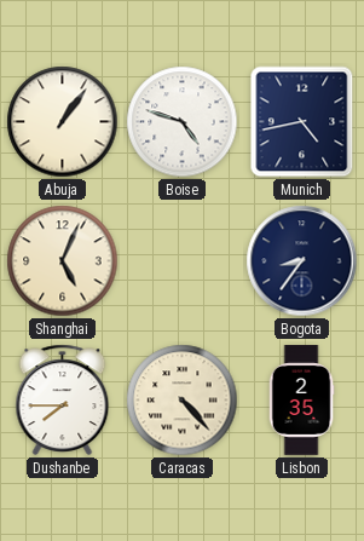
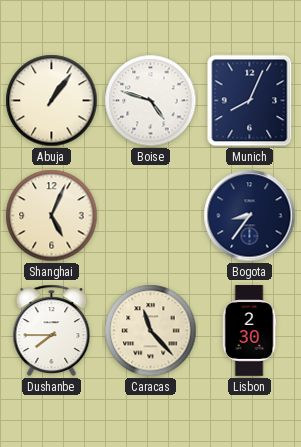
Munich: 4:43 -> 8:04 (250, 101)
Caracas: 4:23 -> 11:23 (151, 331)
Lisbon: 2:35 -> 2:30 (249, 331)
